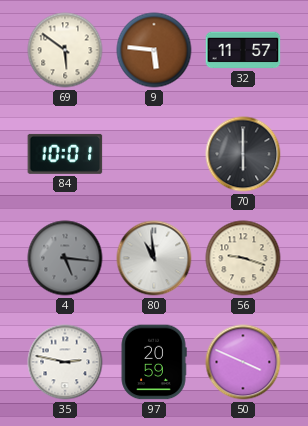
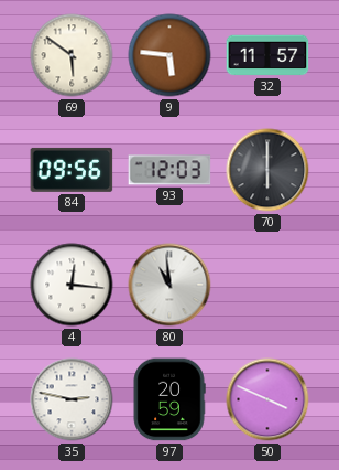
84: 10:01 -> 09:56 (72, 170)
93: none -> 12:03 (169, 170)
4: 5:16 -> 12:16 (72, 285)
4 dial: grey -> white (72, 285)
56: 9:18 -> none (243, 258)
